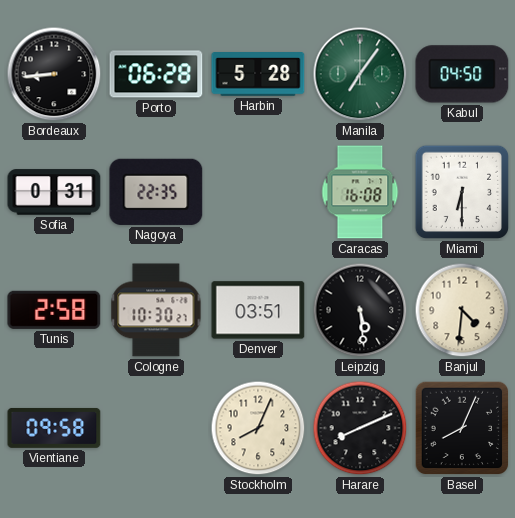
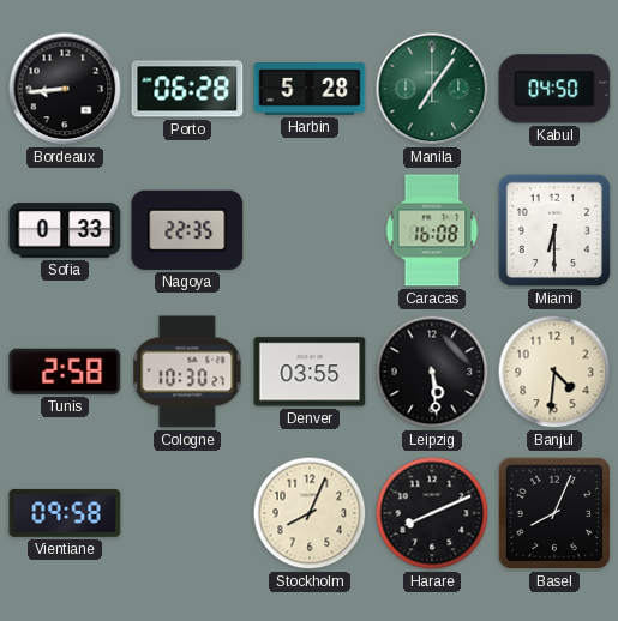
Sofia: 0:31 -> 0:33 (65, 230)
Denver: 03:51 -> 03:55 (310, 372)
